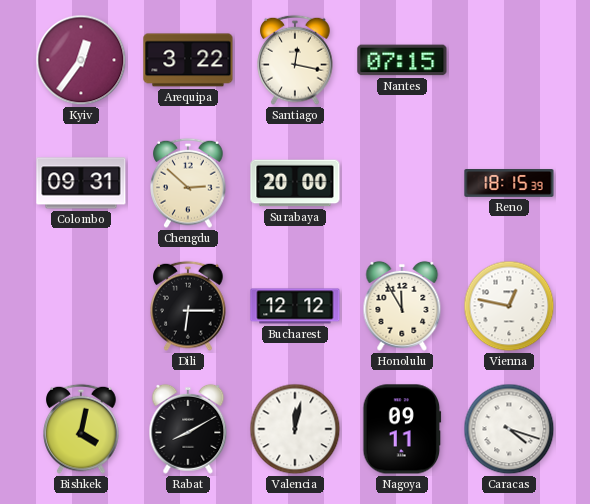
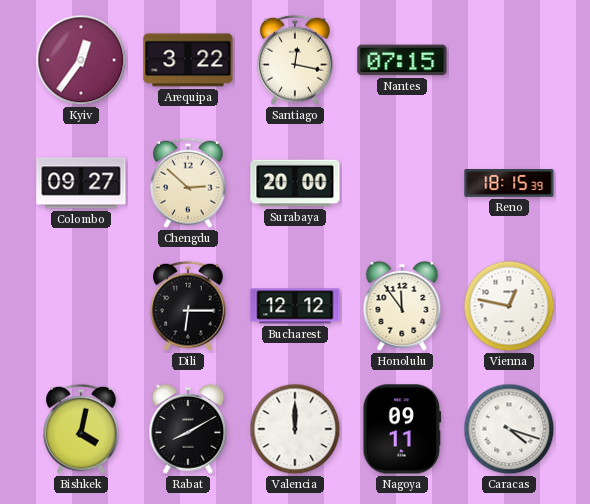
Colombo: 09:31 -> 09:27 (81, 183)
Honolulu: 11:55 -> 11:54 (402, 306)
Valencia: 12:02 -> 12:00 (295, 429)
